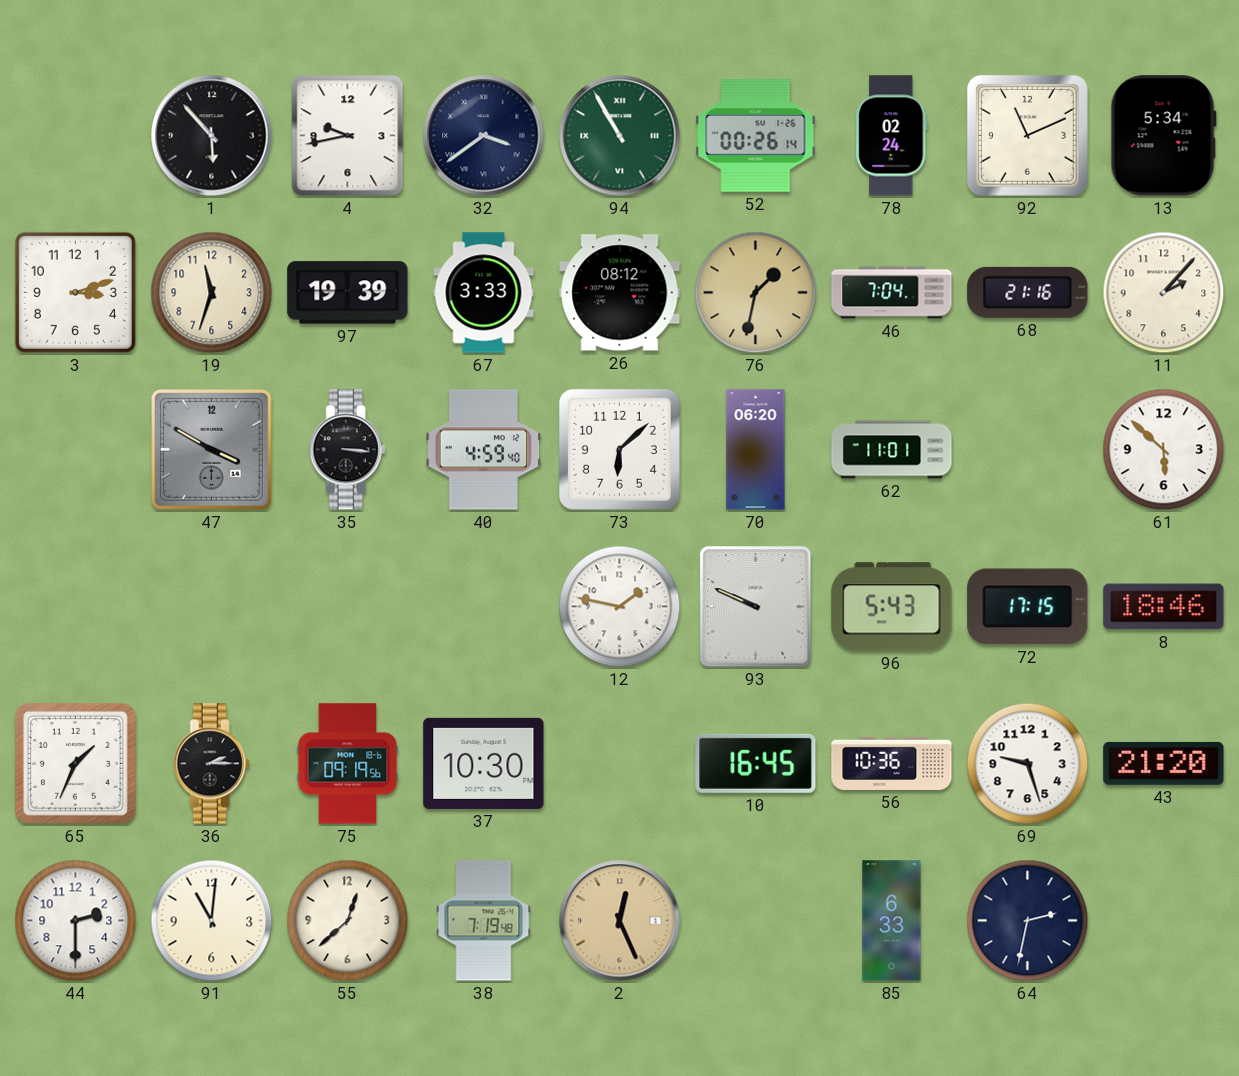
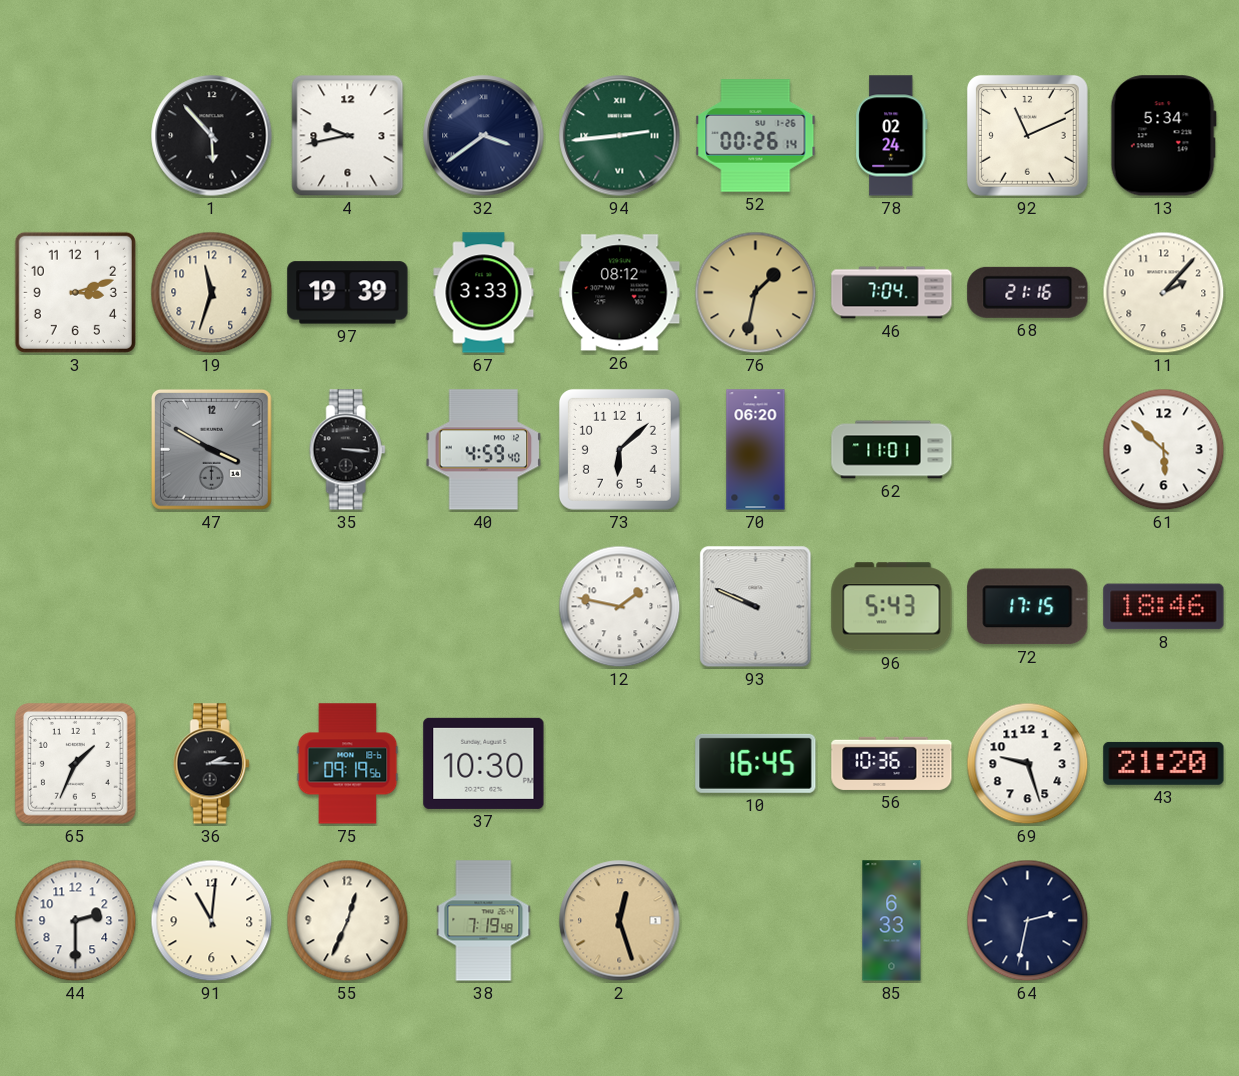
94: 10:55 -> 2:44 (620, 136)
55: 12:38 -> 12:34 (348, 921)
2: 12:26 -> 12:27 (620, 921)
